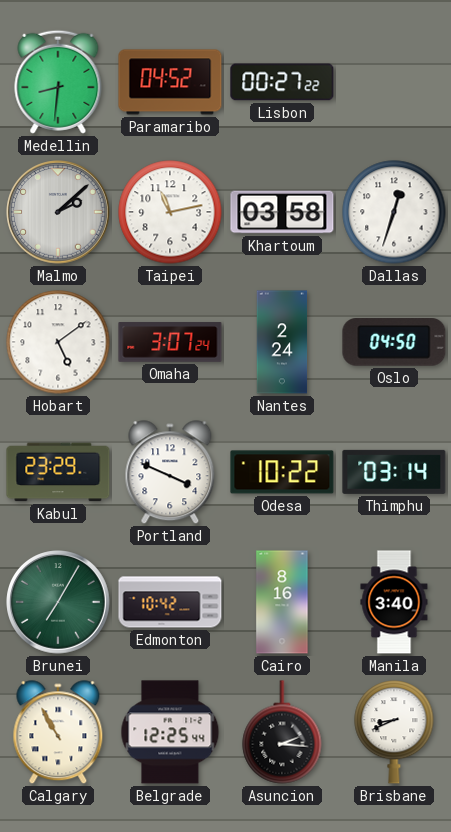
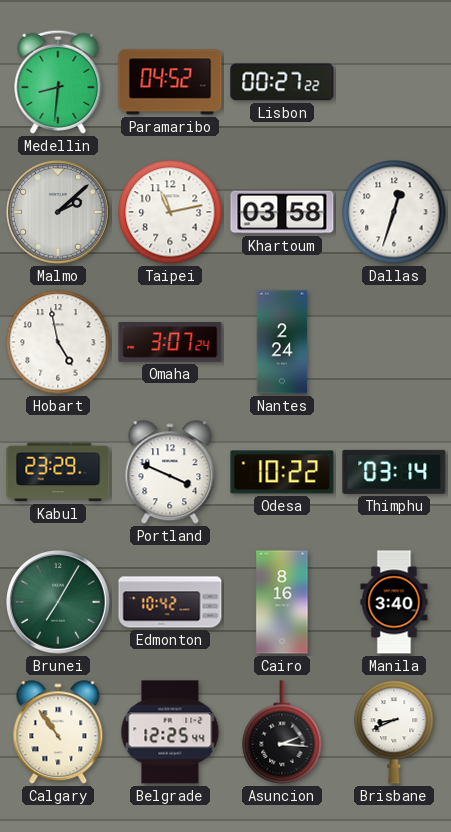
Hobart: 5:09 -> 4:58 (58, 342)
Oslo: 04:50 -> none (394, 342)
Calgary: 10:55 -> 10:54 (58, 733)
